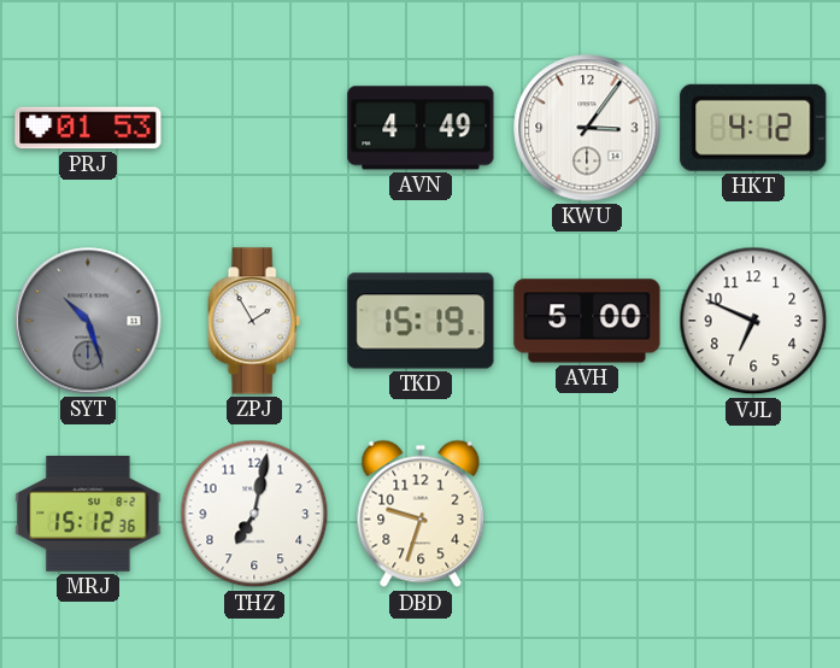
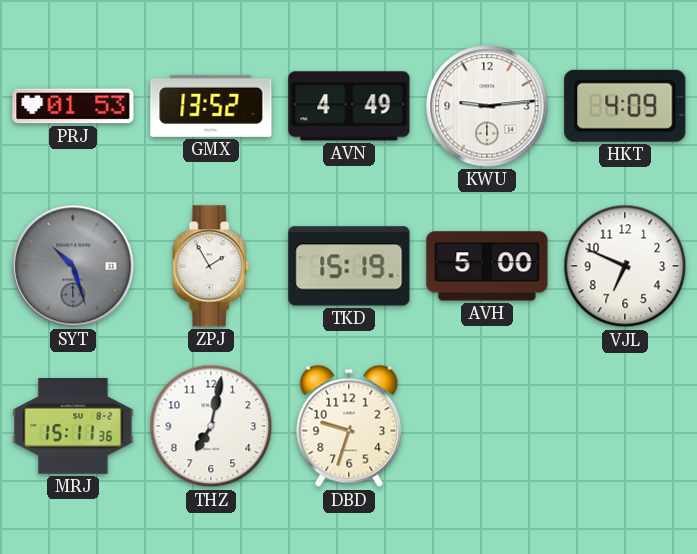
GMX: none -> 13:52 (211, 106)
KWU: 3:06 -> 9:14 (487, 106)
HKT: 4:12 -> 4:09 (625, 106)
MRJ: 15:12 -> 15:11 (73, 427)
